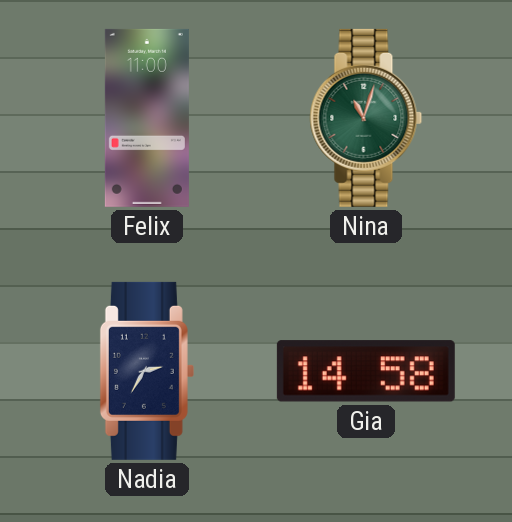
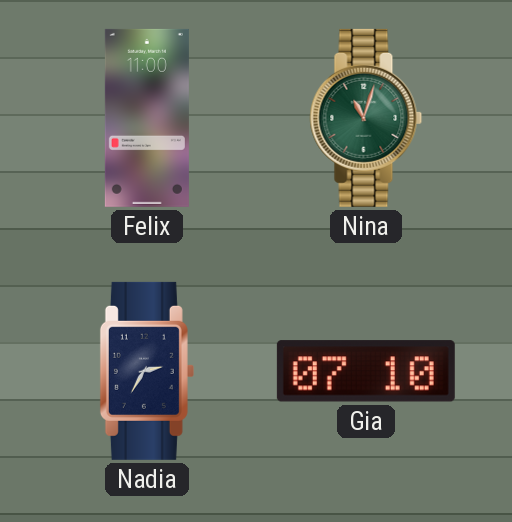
Gia: 14:58 -> 07:10 (366, 371)
